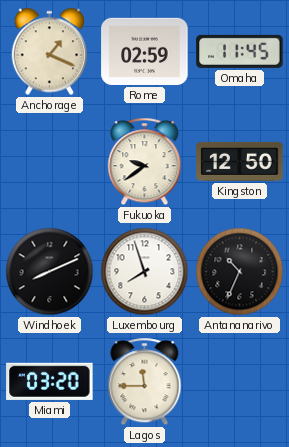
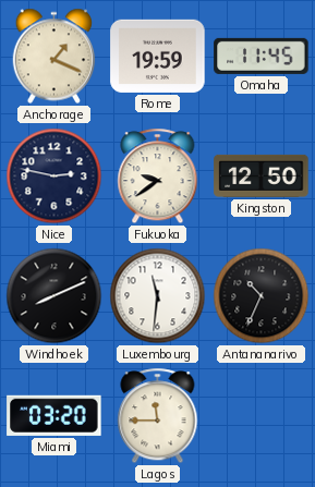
Rome: 02:59 -> 19:59 (158, 56)
Nice: none -> 2:47 (54, 176)
Luxembourg: 7:57 -> 11:31 (158, 296)
